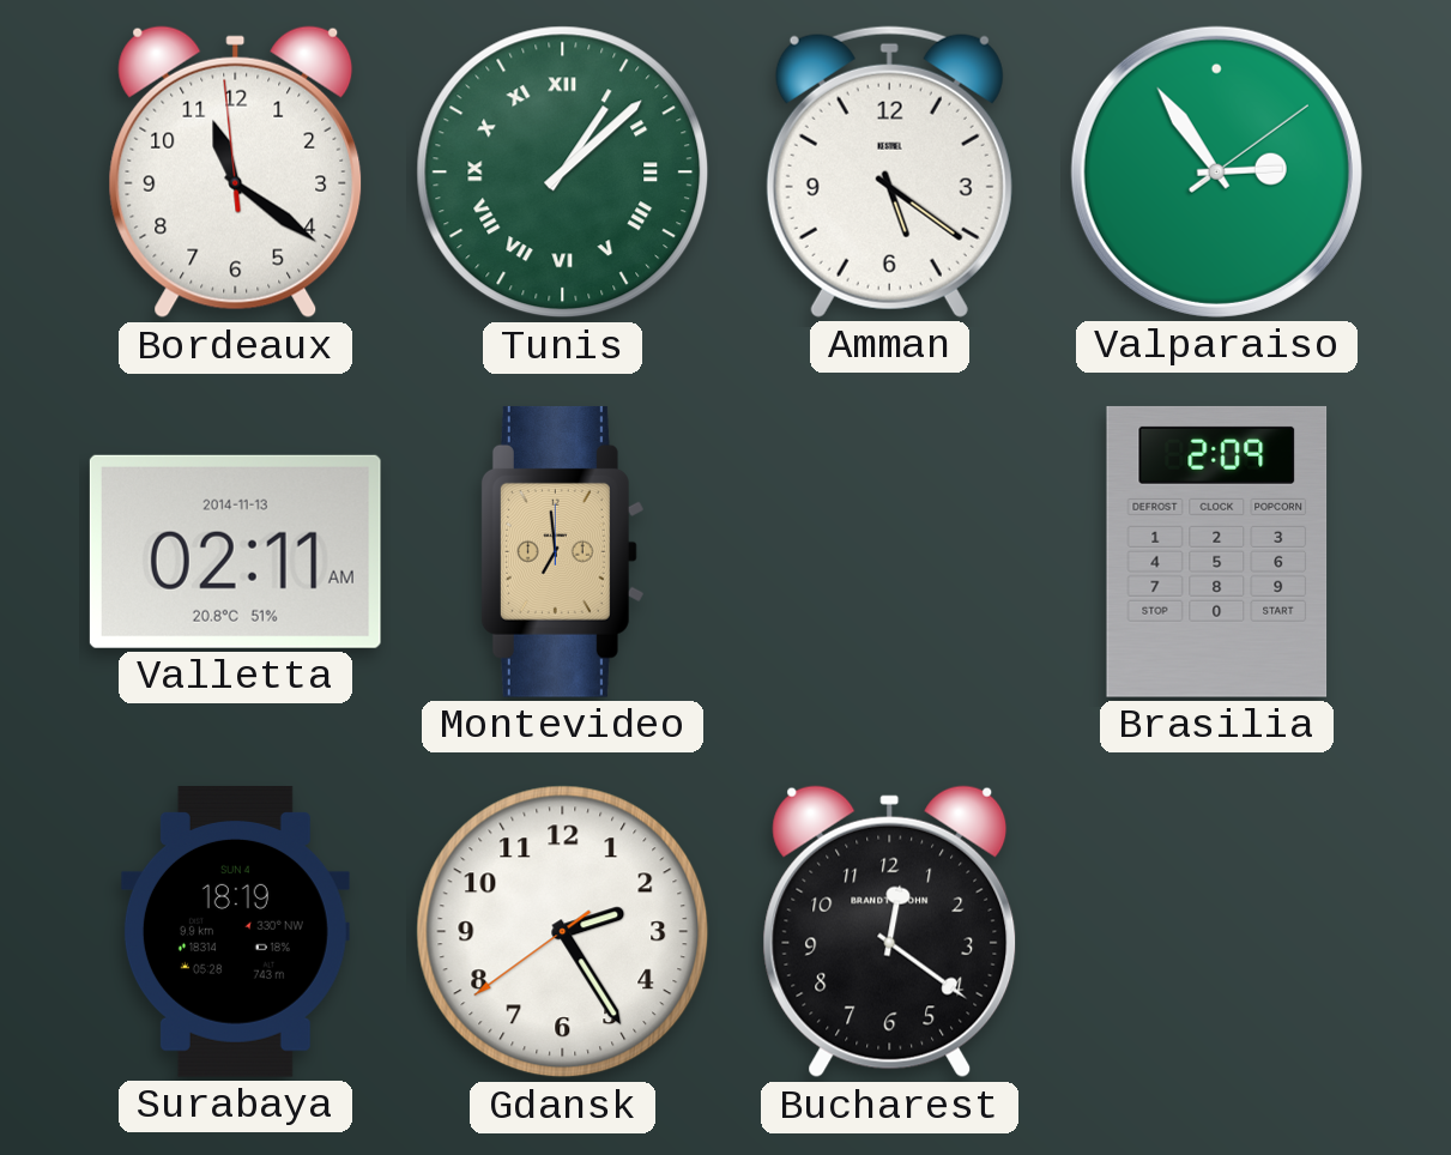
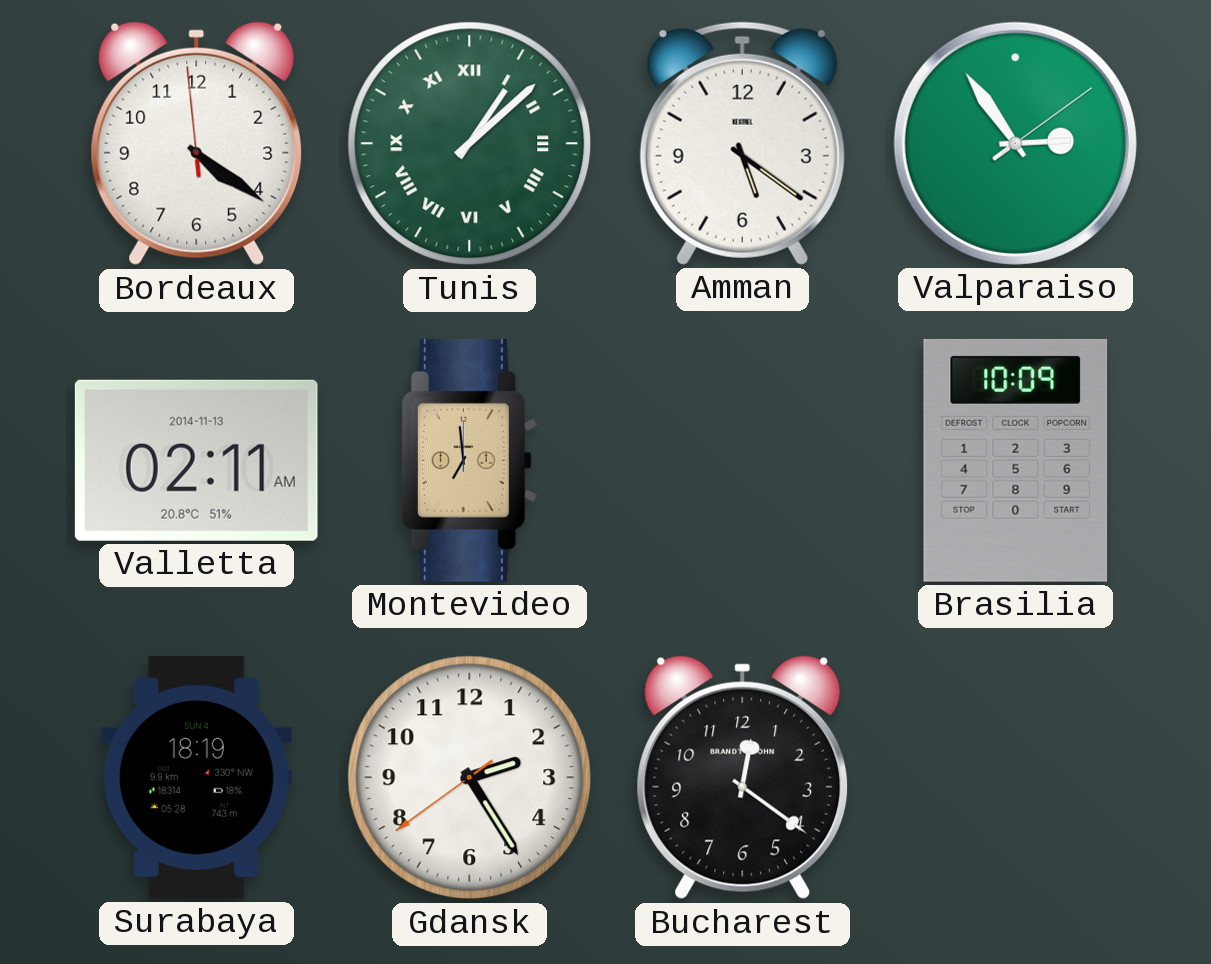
Bordeaux: 11:20 -> 4:20 (197, 144)
Brasilia: 2:09 -> 10:09 (1016, 460)
